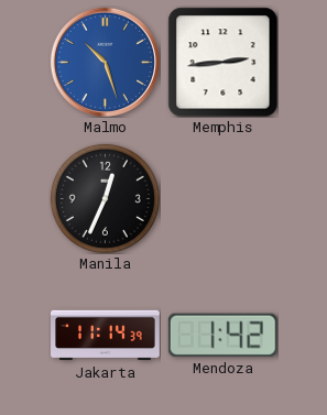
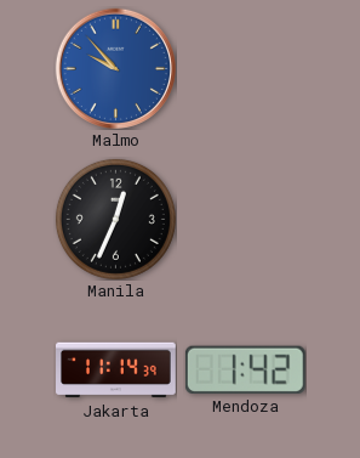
Malmo: 10:27 -> 9:53 (115, 68)
Memphis: 2:44 -> none (222, 62)
